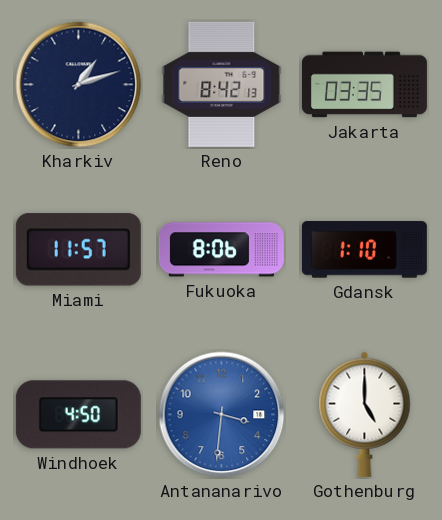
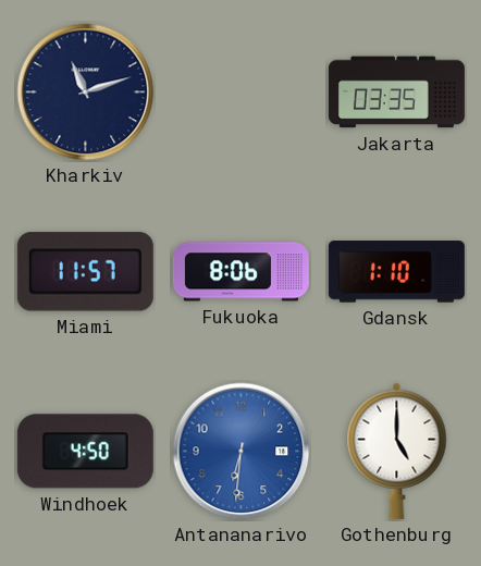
Kharkiv: 1:12 -> 11:12 (86, 93)
Reno: 8:42 -> none (222, 84)
Antananarivo: 3:31 -> 6:31 (242, 452)
